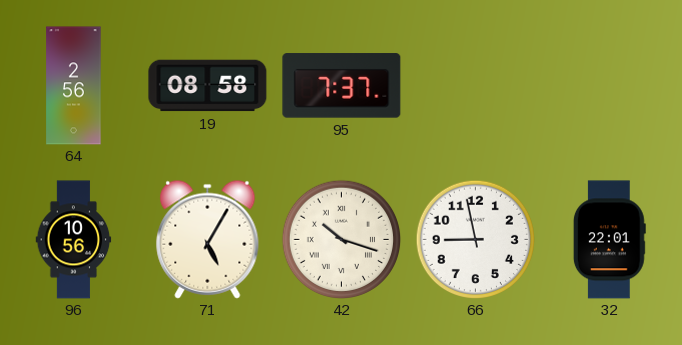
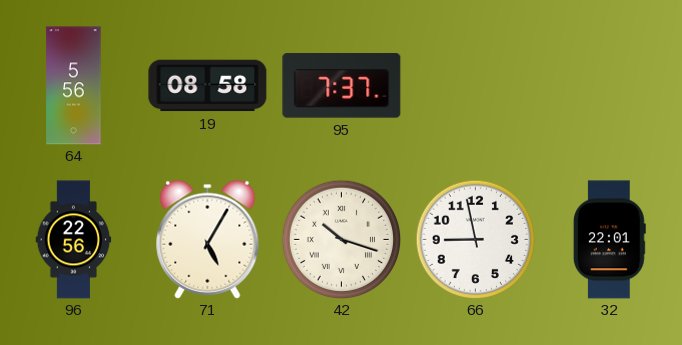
64: 2:56 -> 5:56 (74, 86)
96: 10:56 -> 22:56 (74, 240)
